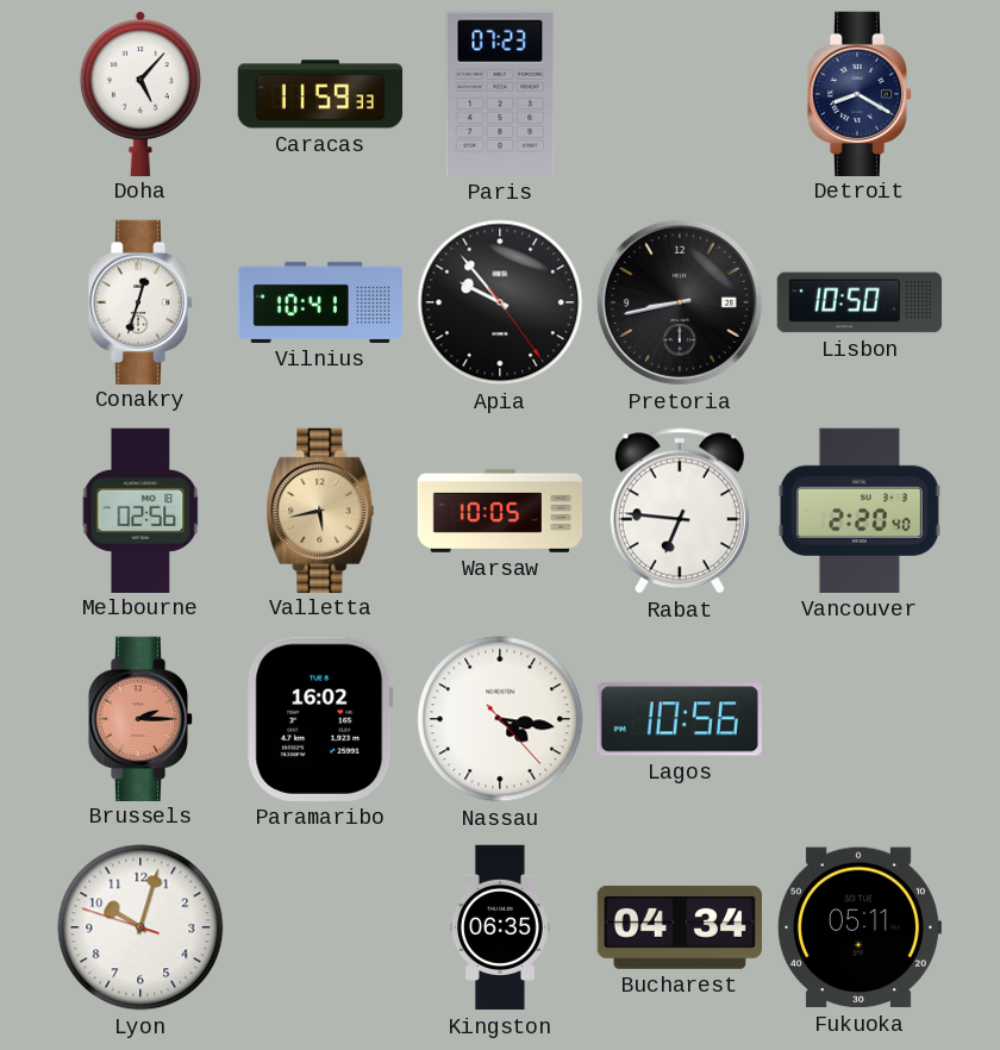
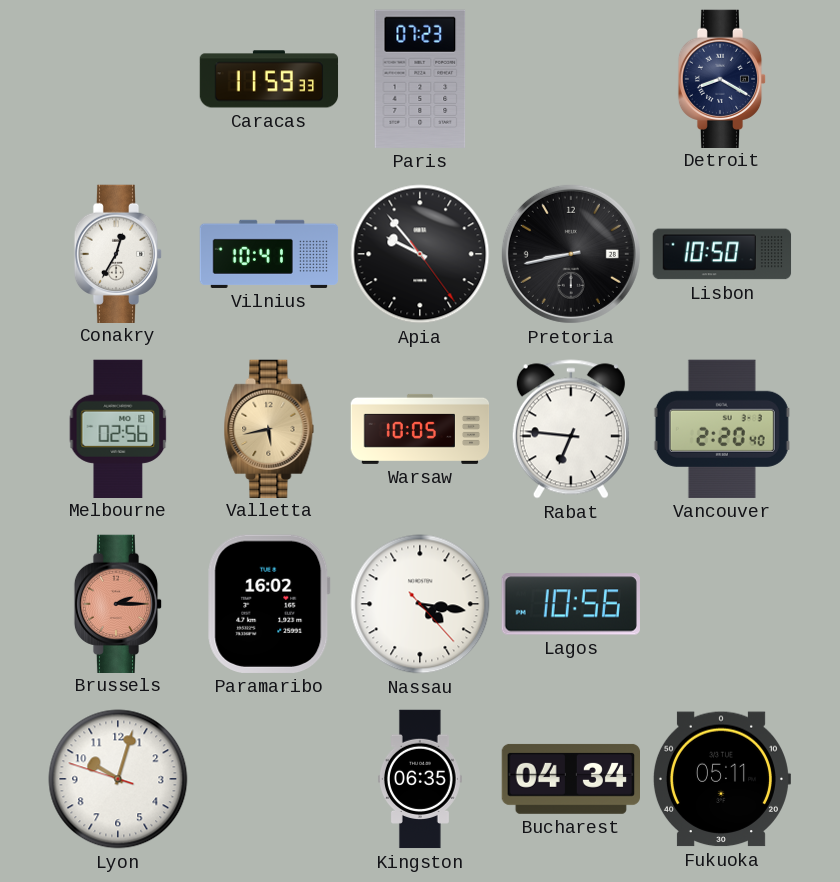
Doha: 5:07 -> none (140, 93)
Conakry: 12:33 -> 12:35 (118, 253)
